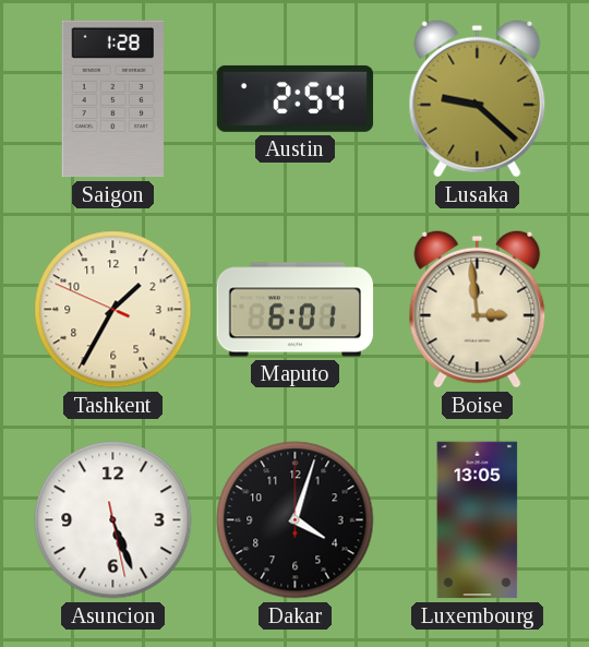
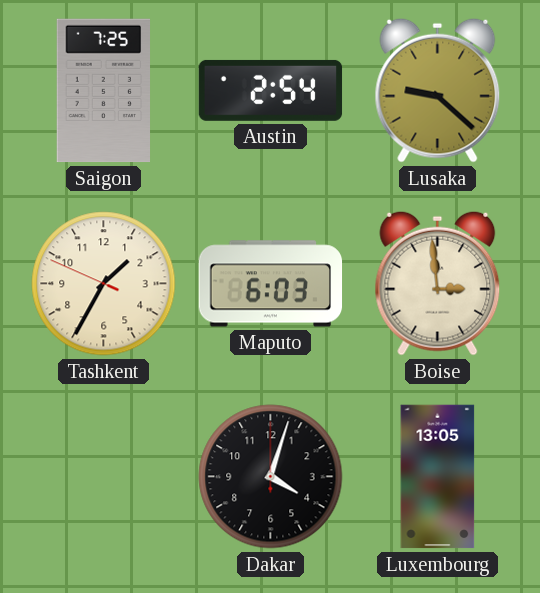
Saigon: 1:28 -> 7:25 (104, 91)
Maputo: 6:01 -> 6:03 (271, 284)
Asuncion: 5:26 -> none (113, 520)
